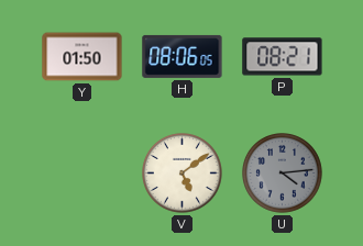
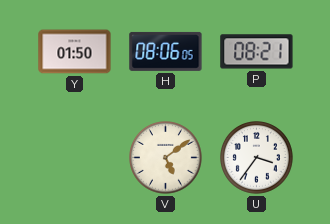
U: 4:14 -> 3:36 (257, 158)
U dial: grey -> white (257, 158)
